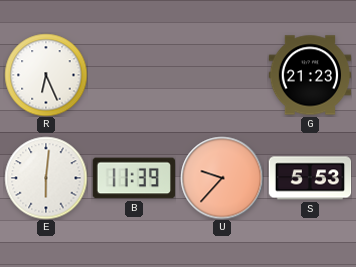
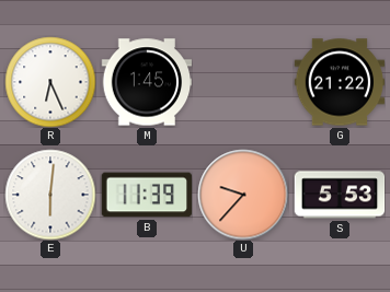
M: none -> 1:45 (147, 82)
G: 21:23 -> 21:22 (340, 82)
